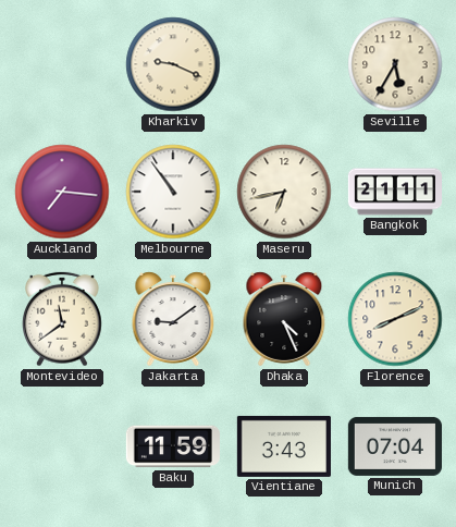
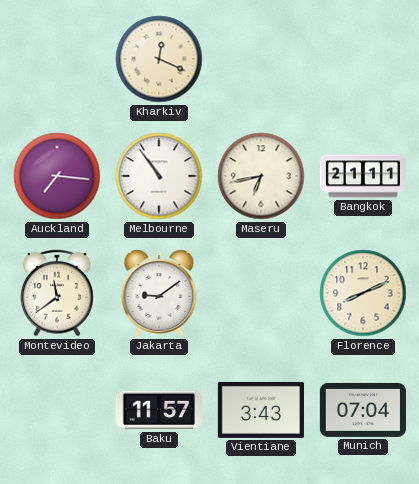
Kharkiv: 9:19 -> 12:19 (159, 59)
Seville: 5:35 -> none (395, 64)
Dhaka: 4:26 -> none (284, 319)
Baku: 11:59 -> 11:57 (159, 410)
